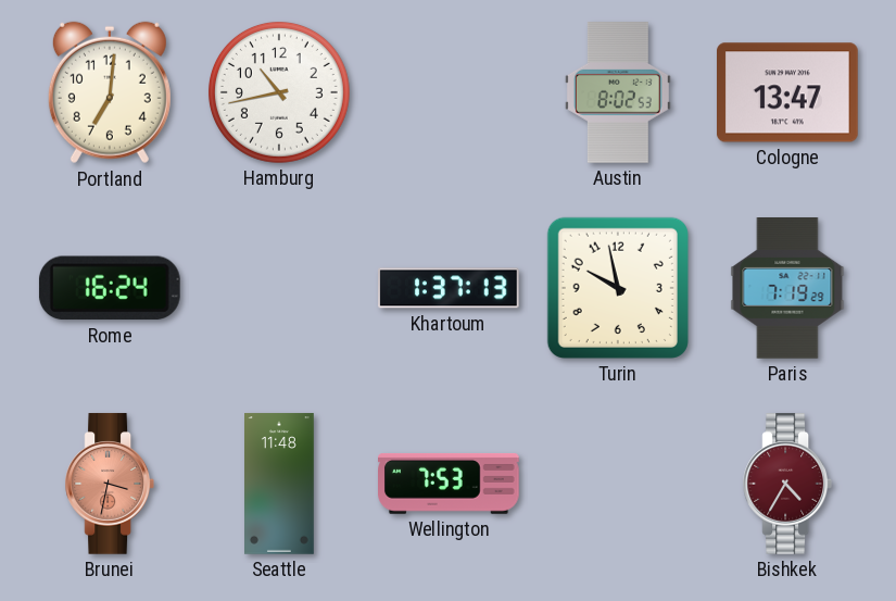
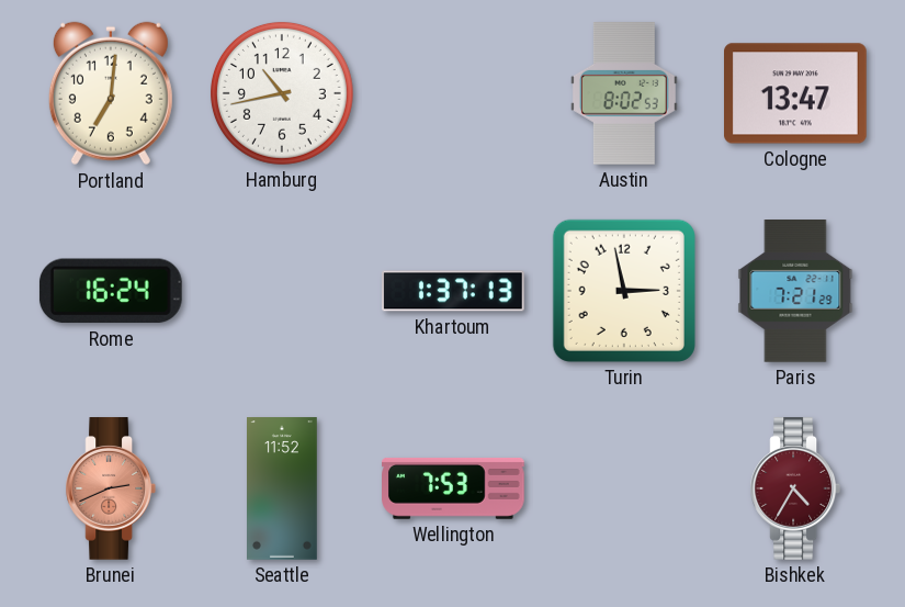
Turin: 9:58 -> 2:58 (624, 291)
Paris: 7:19 -> 7:21 (795, 292)
Brunei: 3:32 -> 2:41 (110, 488)
Seattle: 11:48 -> 11:52 (283, 488)
